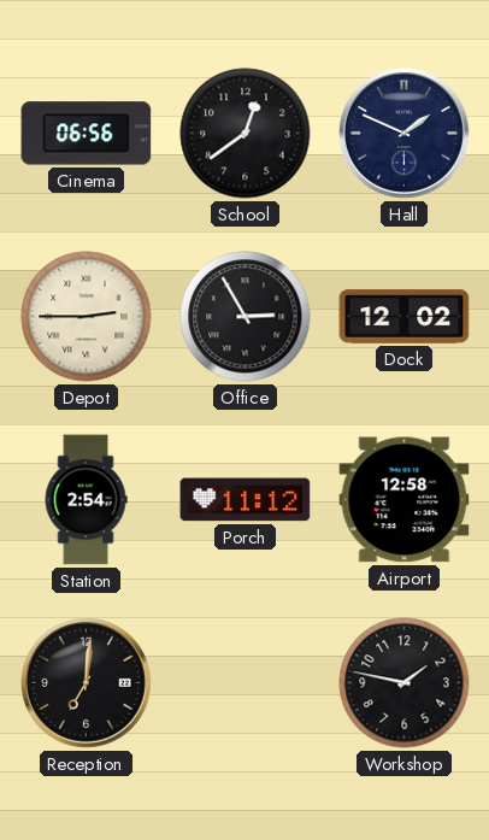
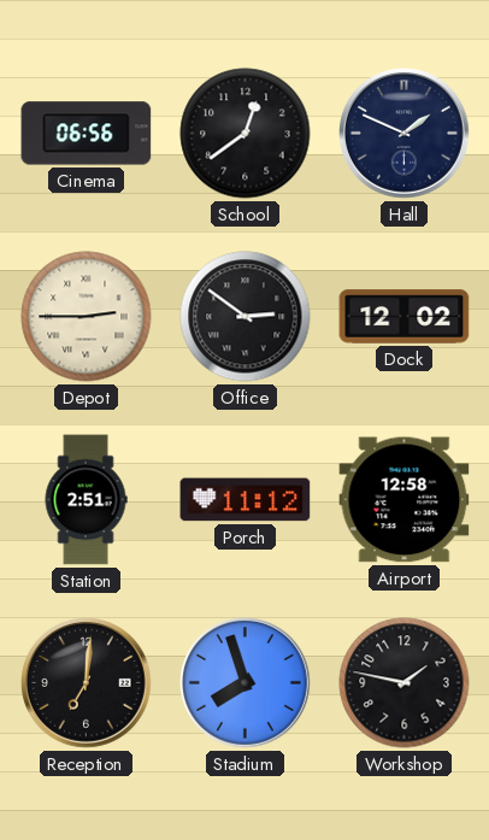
Office: 2:55 -> 2:51 (246, 317)
Station: 2:54 -> 2:51 (86, 500)
Stadium: none -> 7:57 (246, 683)
